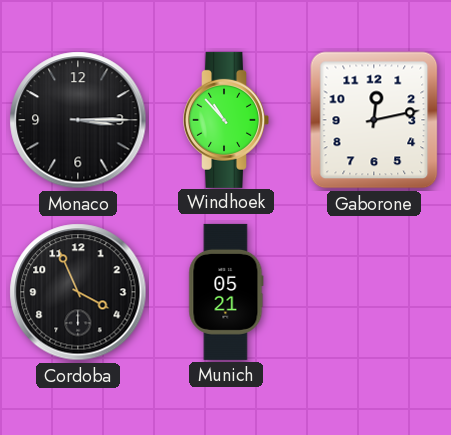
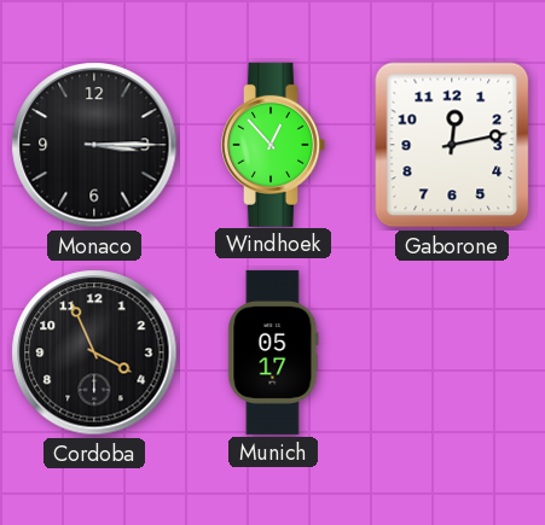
Windhoek: 10:53 -> 12:53 (273, 145)
Munich: 05:21 -> 05:17 (273, 352)
